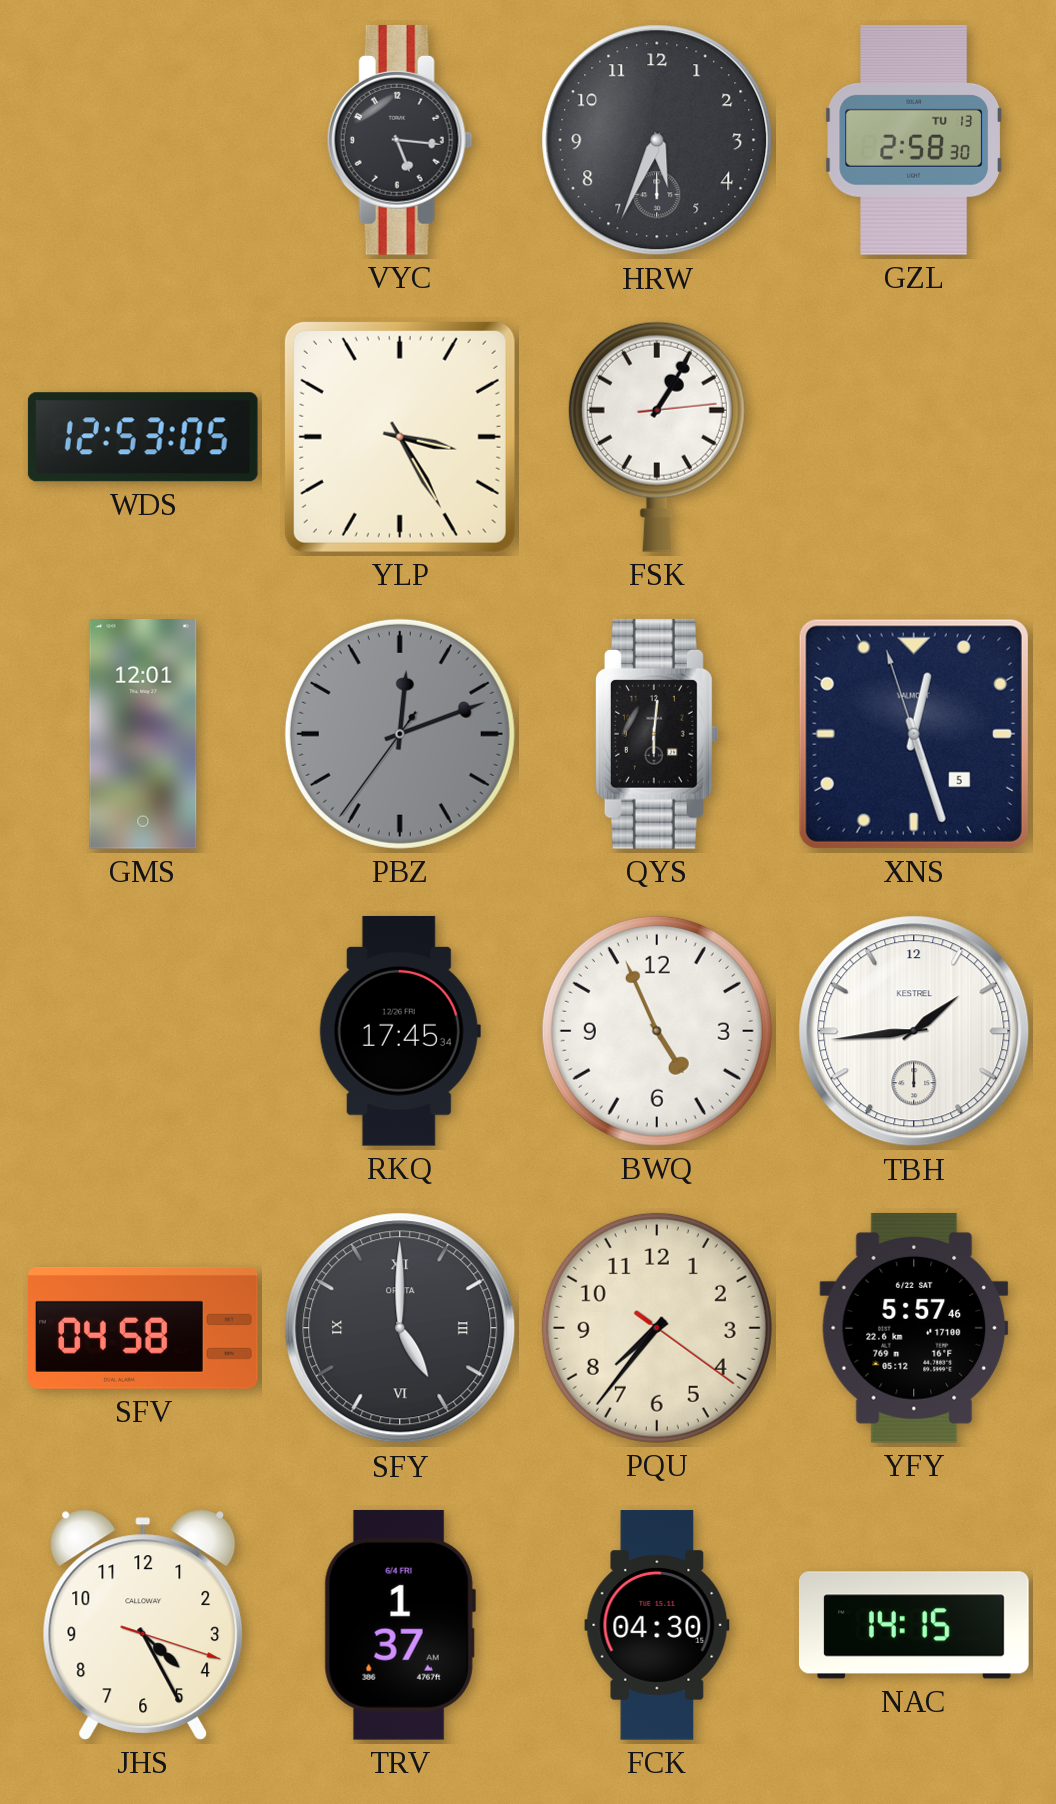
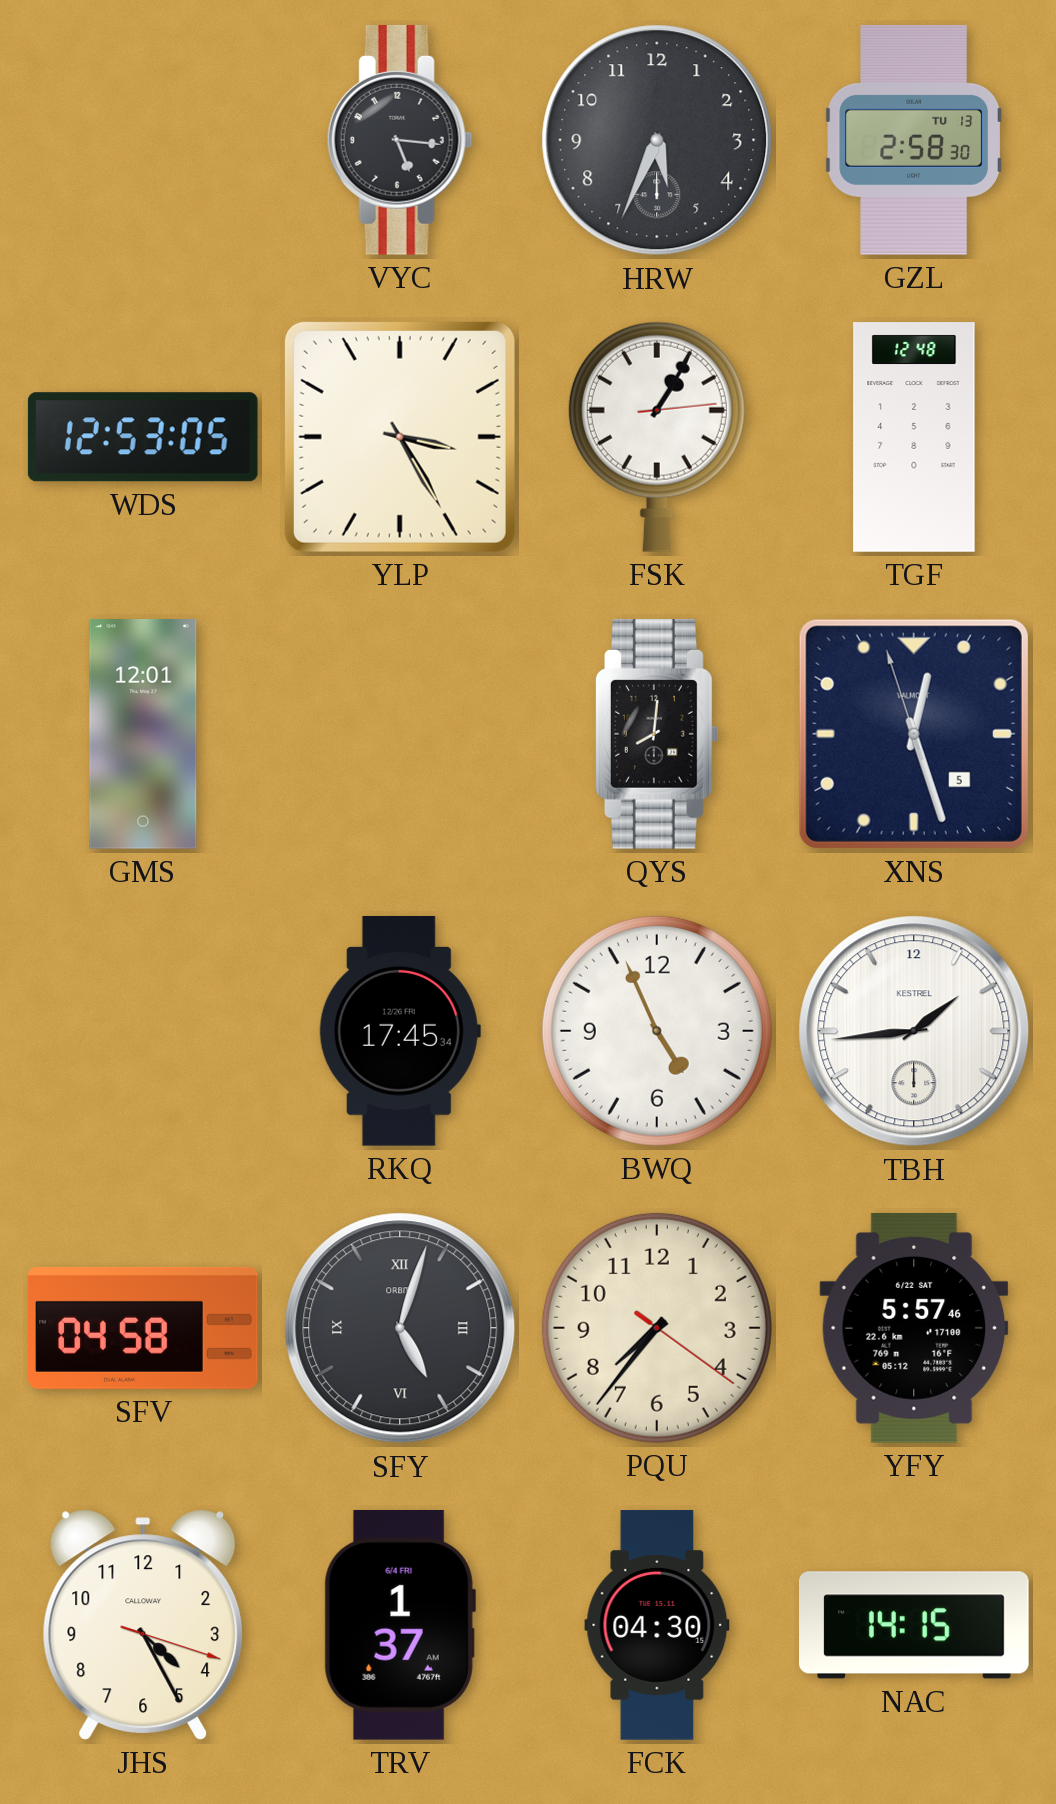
TGF: none -> 12:48 (914, 437)
PBZ: 12:11 -> none (400, 734)
QYS: 6:01 -> 8:01 (657, 734)
SFY: 5:00 -> 5:03 (400, 1328)
